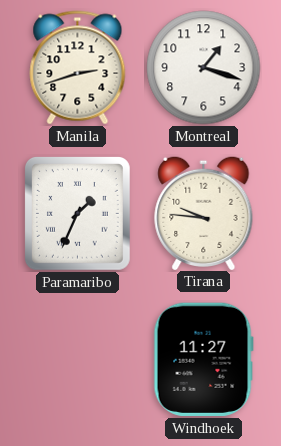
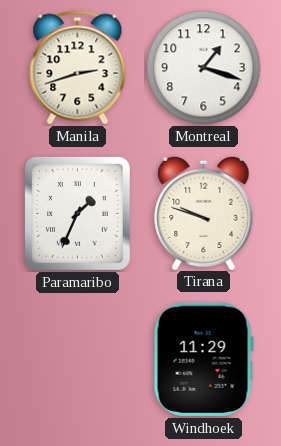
Tirana: 9:46 -> 9:48 (204, 212)
Windhoek: 11:27 -> 11:29 (203, 359)
